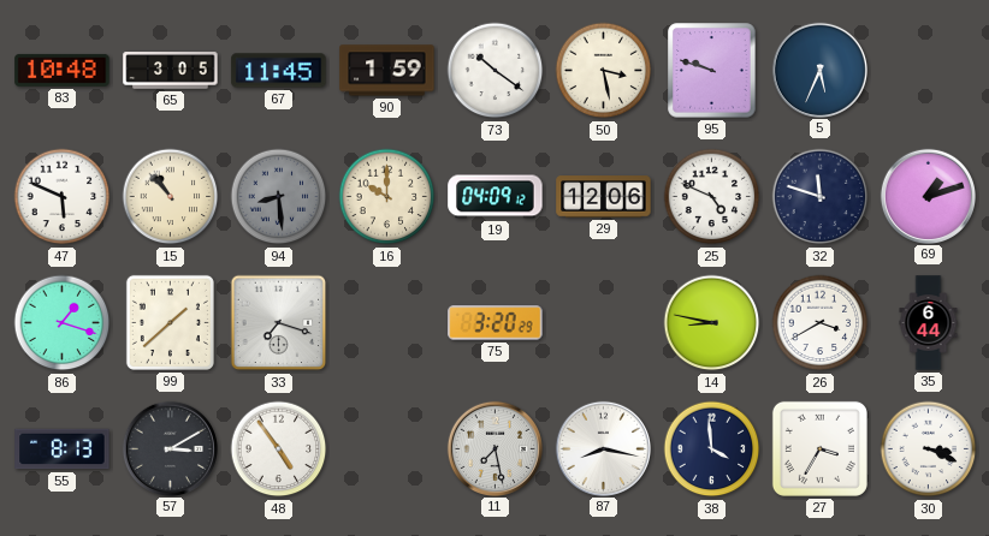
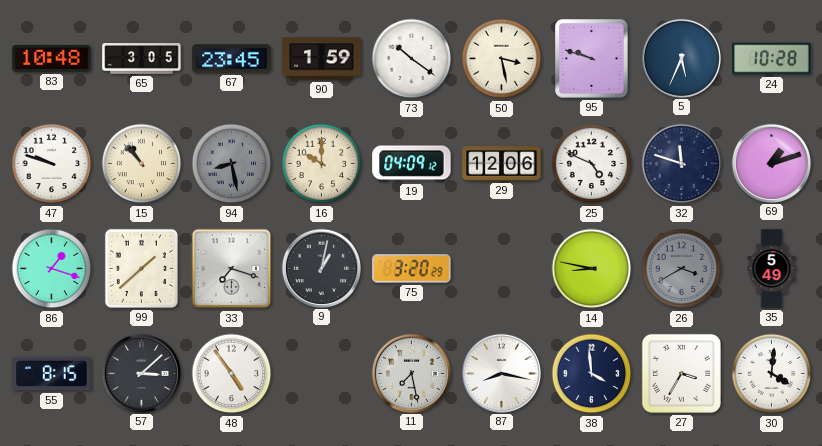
67: 11:45 -> 23:45 (232, 59)
24: none -> 10:28 (772, 59)
47: 5:49 -> 9:48 (52, 164)
94: 8:29 -> 8:28 (232, 164)
9: none -> 1:02 (321, 268)
26 dial: white -> grey (682, 269)
35: 6:44 -> 5:49 (772, 269)
55: 8:13 -> 8:15 (52, 374)
57: 3:10 -> 3:08 (141, 373)
30: 3:19 -> 4:01 (772, 374)
